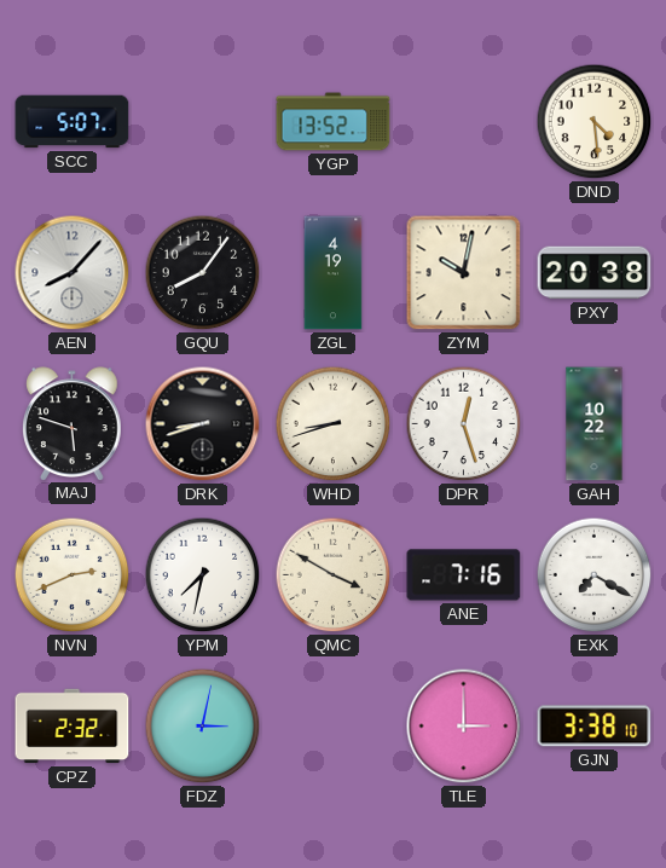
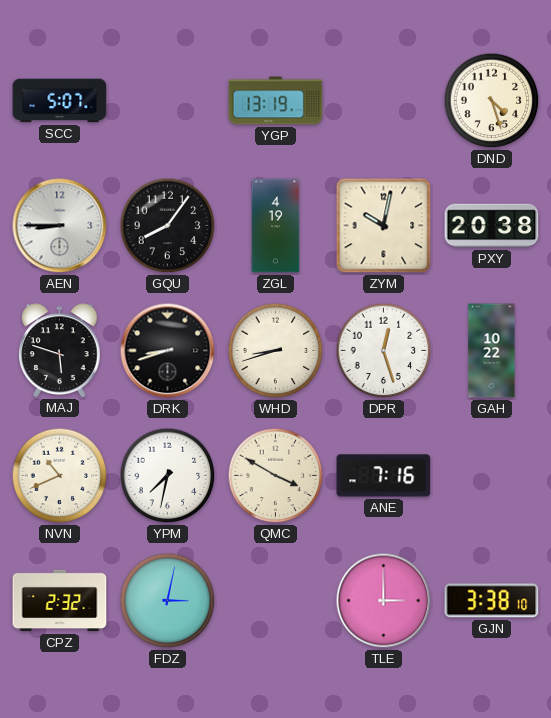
YGP: 13:52 -> 13:19 (276, 101)
DND: 4:29 -> 4:27 (492, 101)
AEN: 8:07 -> 8:45 (60, 226)
NVN: 2:41 -> 10:41 (60, 476)
EXK: 7:20 -> none (595, 575)
